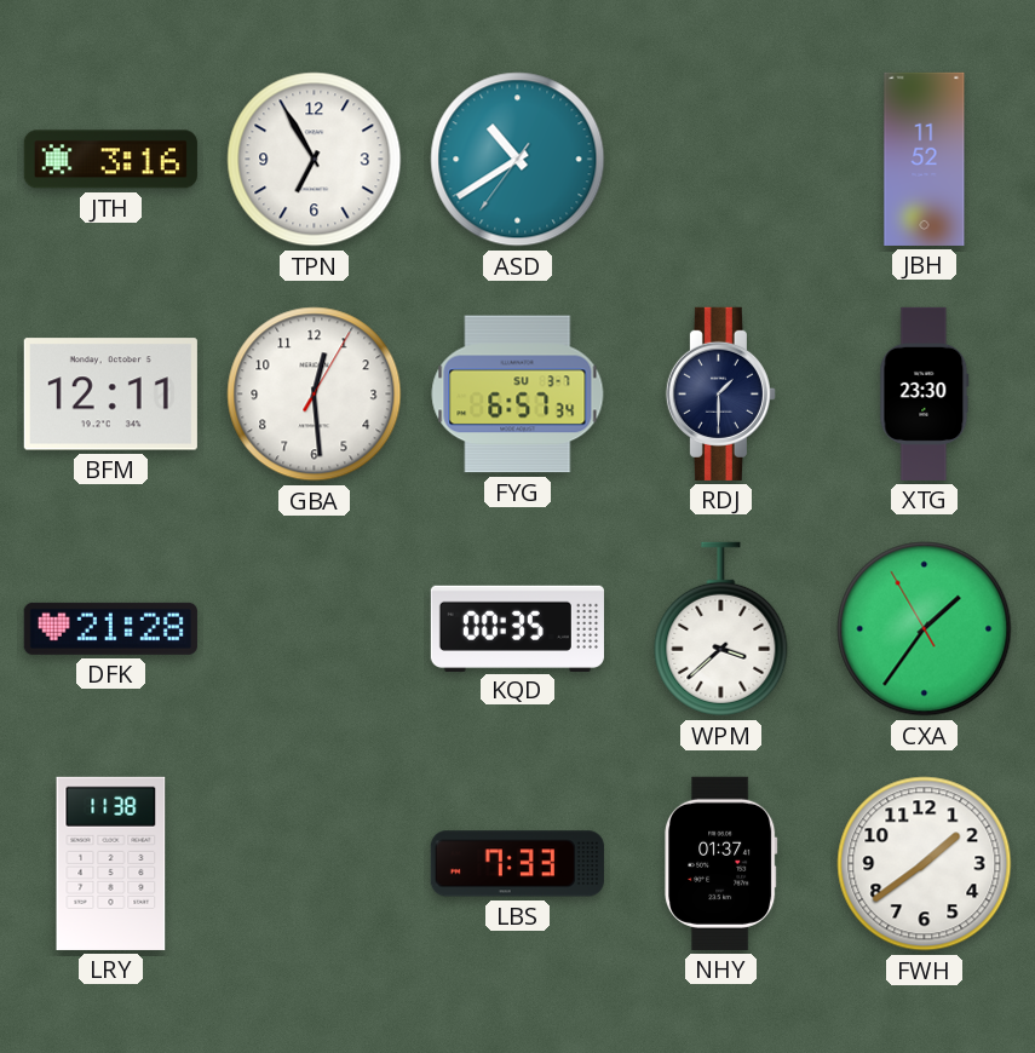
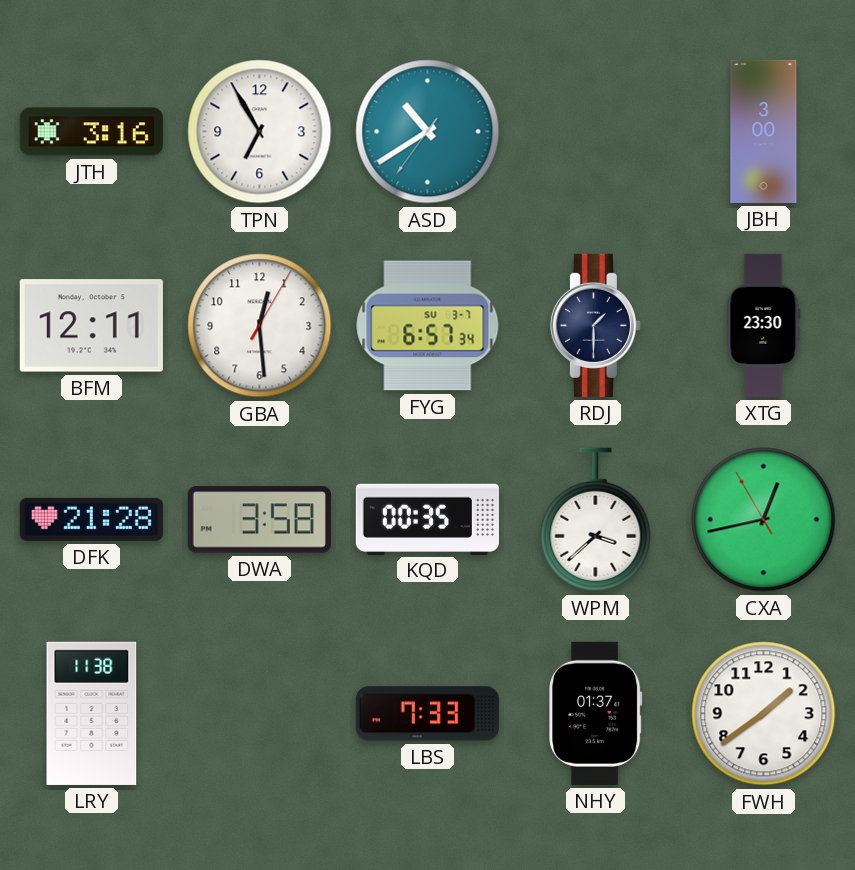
JBH: 11:52 -> 3:00 (764, 131)
DWA: none -> 3:58 (259, 520)
CXA: 1:35 -> 12:42 (764, 520)
